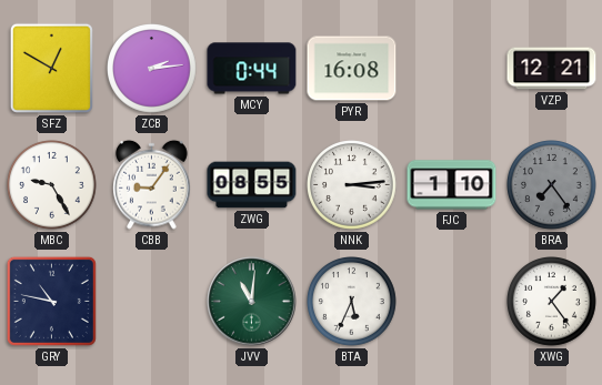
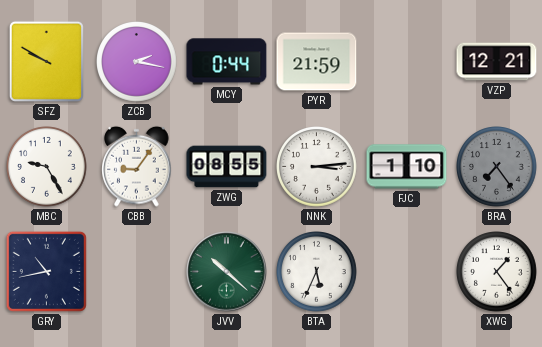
SFZ: 12:50 -> 9:50 (46, 61)
ZCB: 2:14 -> 2:17 (137, 62)
PYR: 16:08 -> 21:59 (317, 62)
GRY: 10:47 -> 10:43 (46, 271)
JVV: 11:01 -> 10:22 (227, 272)
